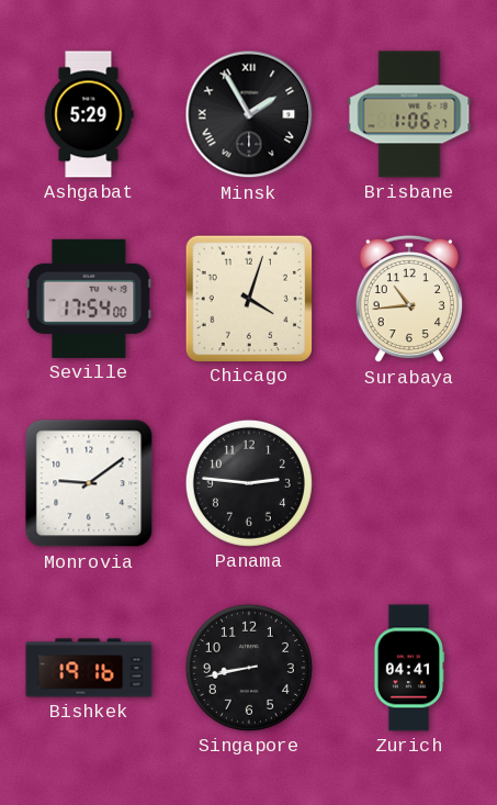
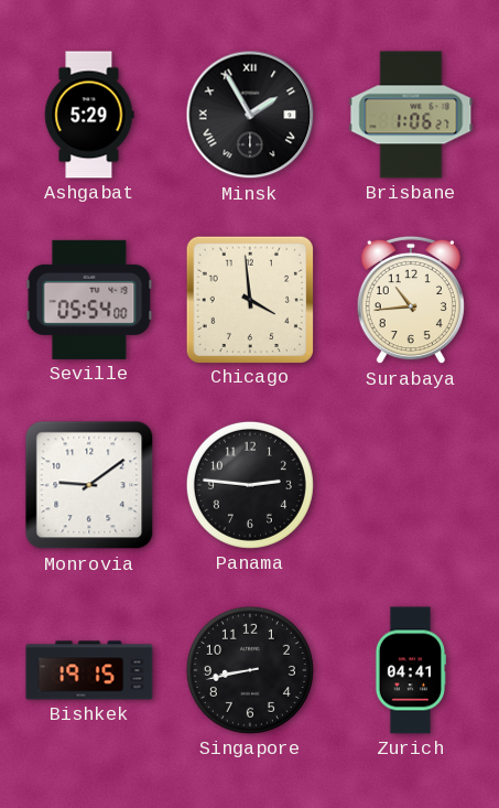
Seville: 17:54 -> 05:54 (89, 300)
Chicago: 4:03 -> 3:59 (249, 299)
Bishkek: 19:16 -> 19:15 (89, 670)
